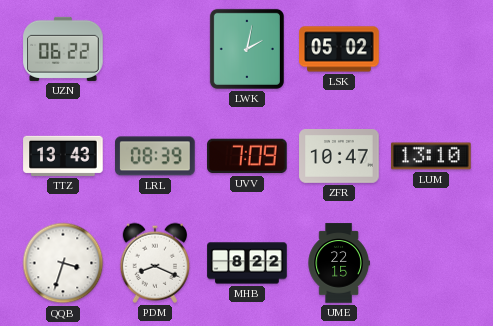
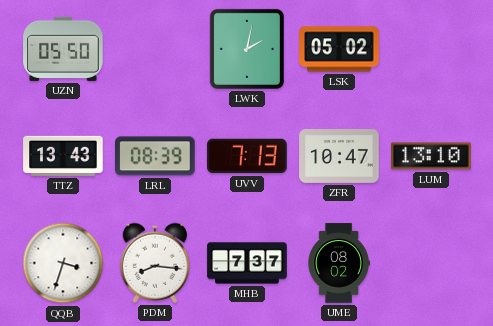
UZN: 06:22 -> 05:50 (63, 49)
UVV: 7:09 -> 7:13 (247, 156)
PDM: 8:19 -> 8:16 (155, 263)
MHB: 8:22 -> 7:37 (247, 263)
UME: 22:15 -> 08:02 (339, 263)
